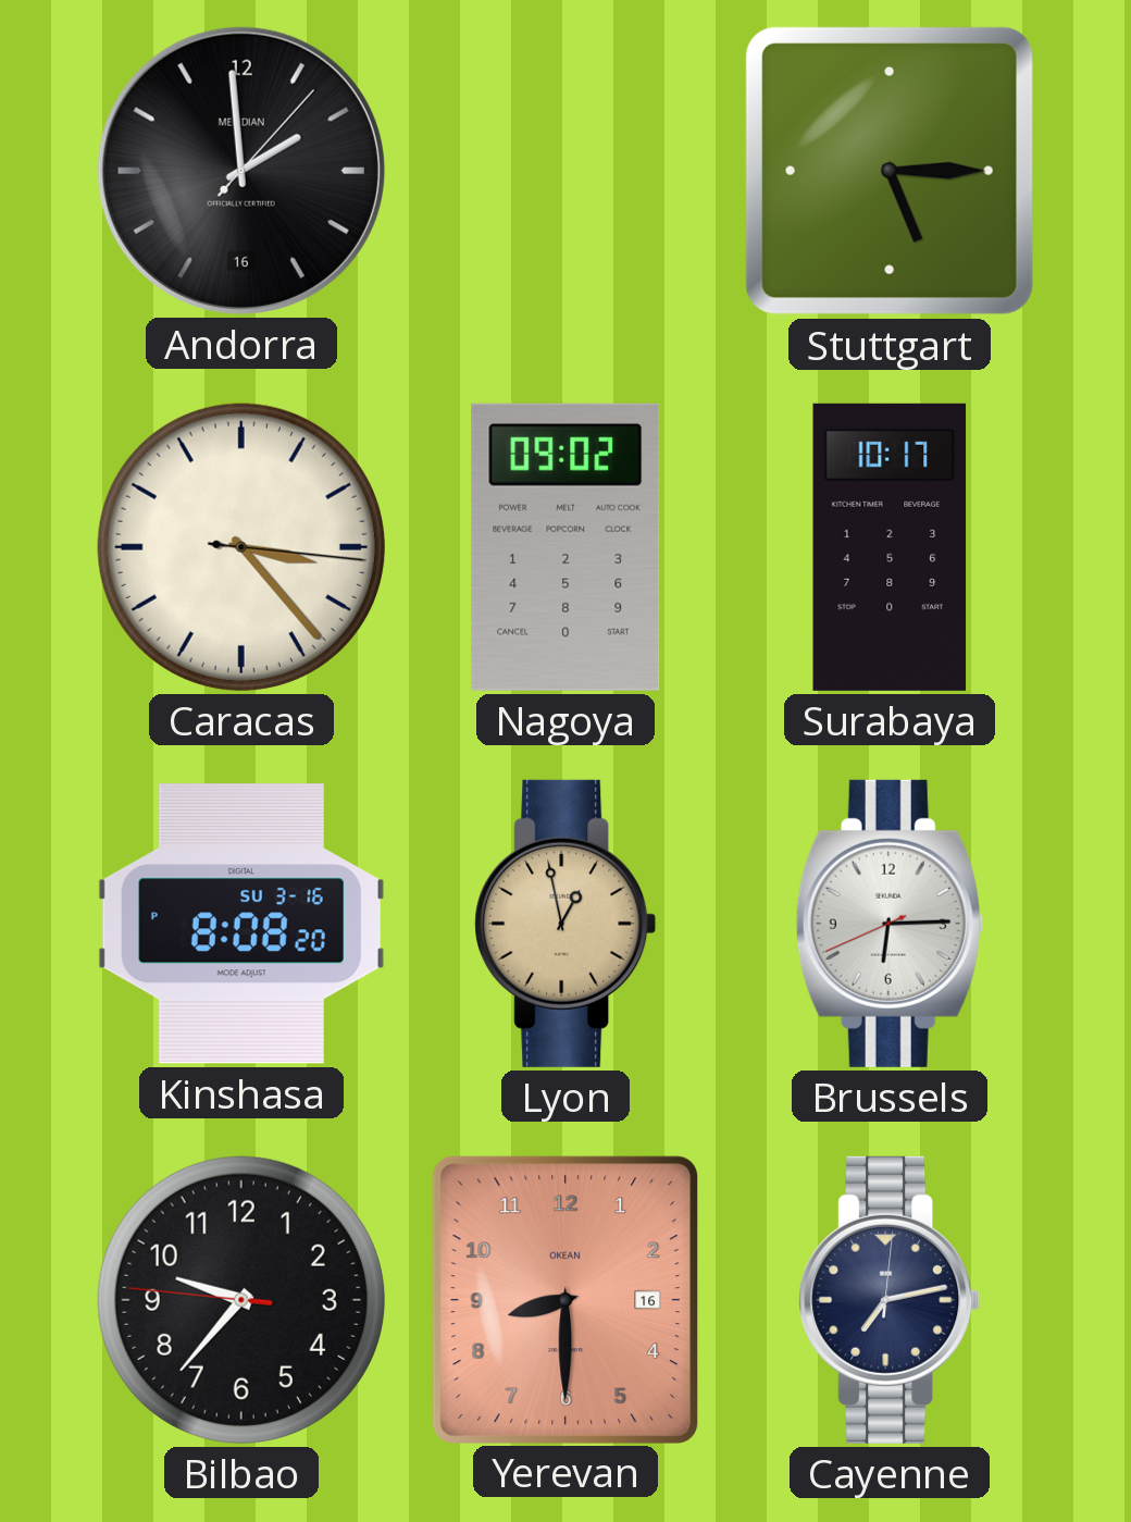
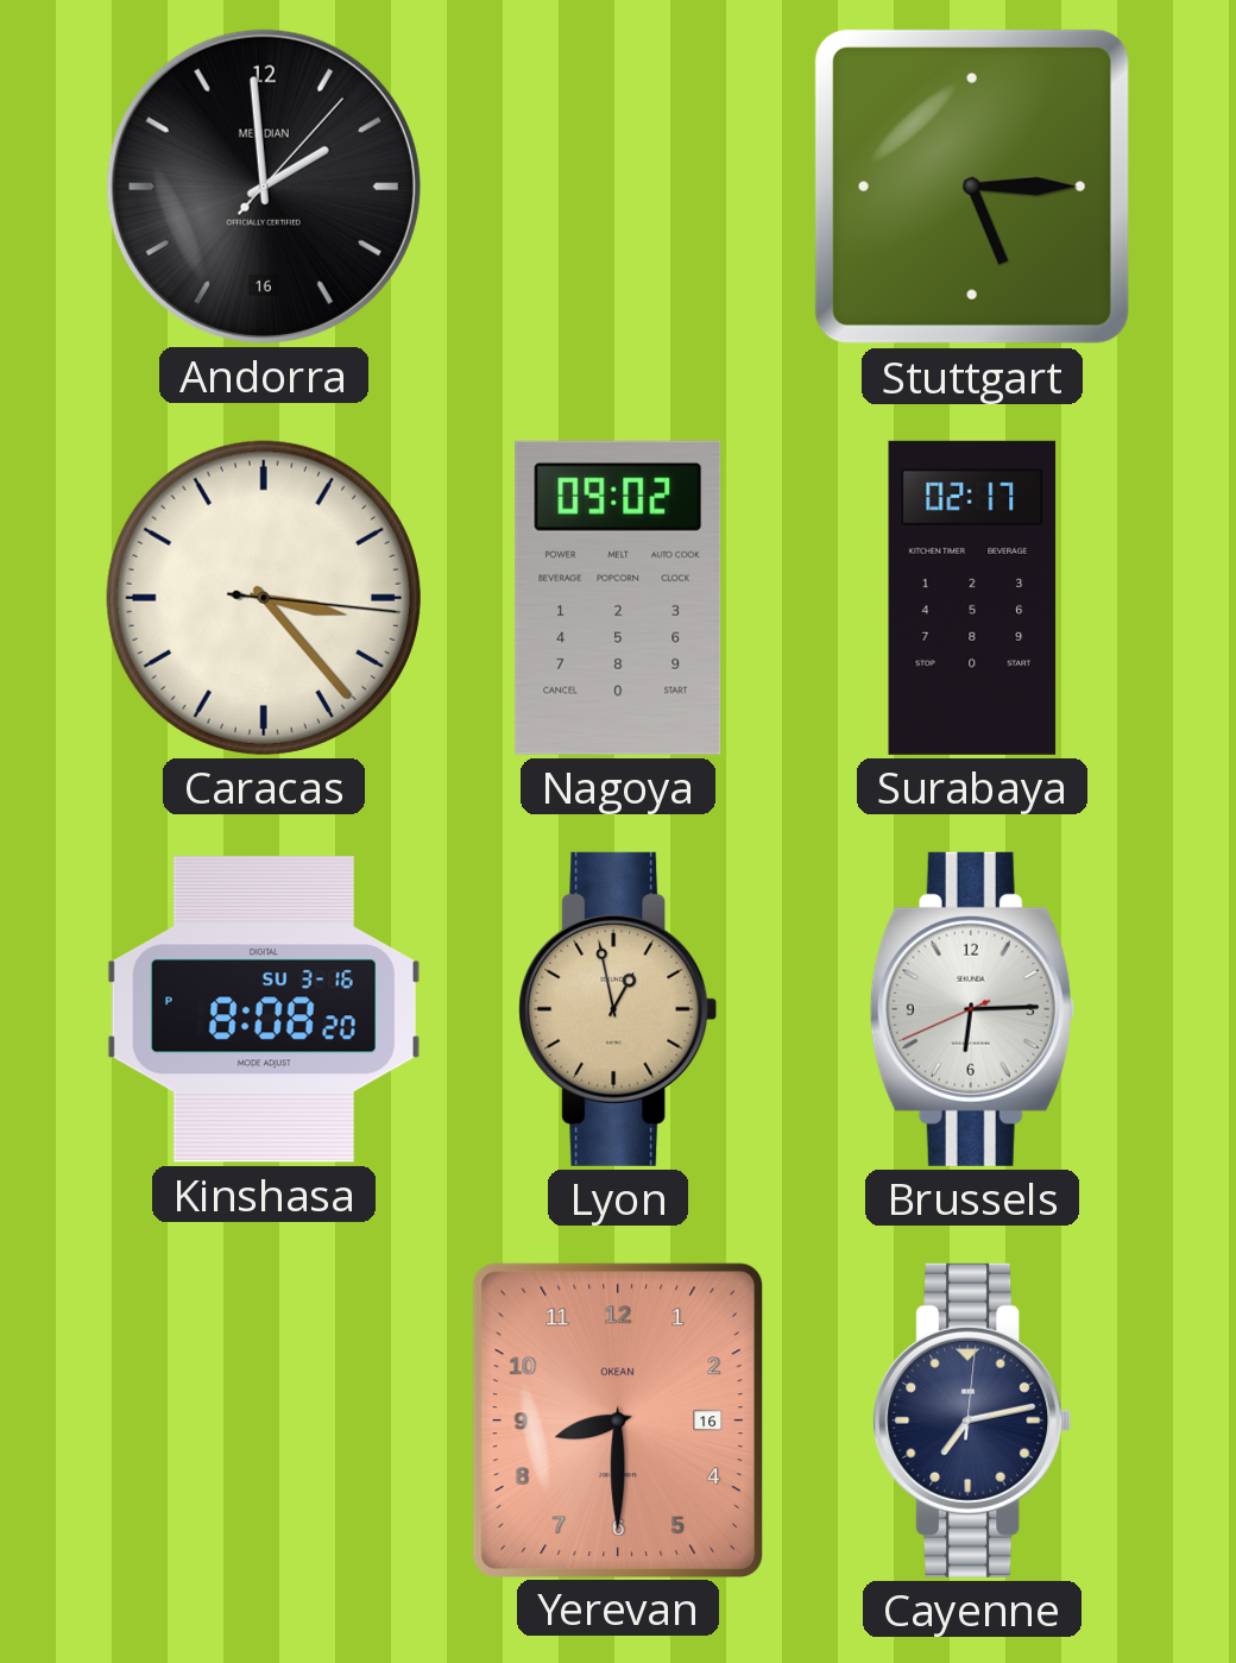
Surabaya: 10:17 -> 02:17 (972, 598)
Bilbao: 9:36 -> none (241, 1300)
